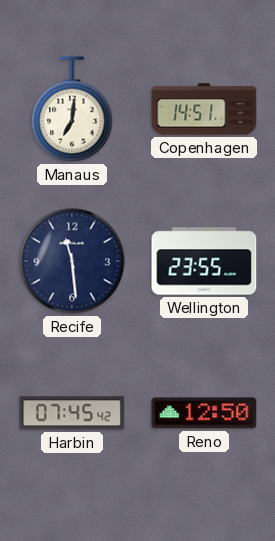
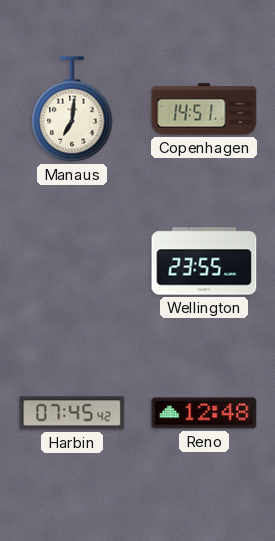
Recife: 11:29 -> none (72, 261)
Reno: 12:50 -> 12:48 (204, 413)
